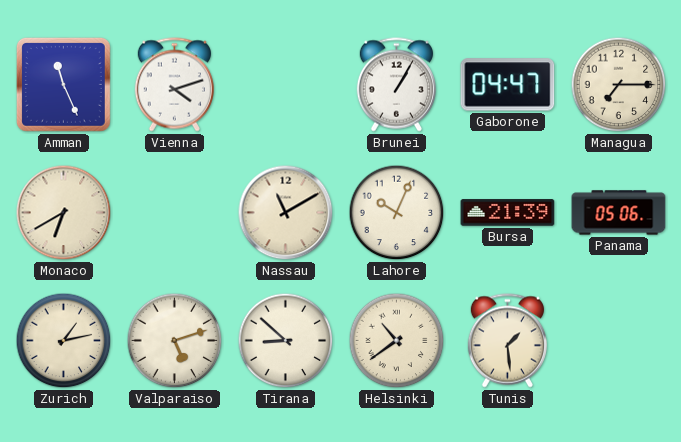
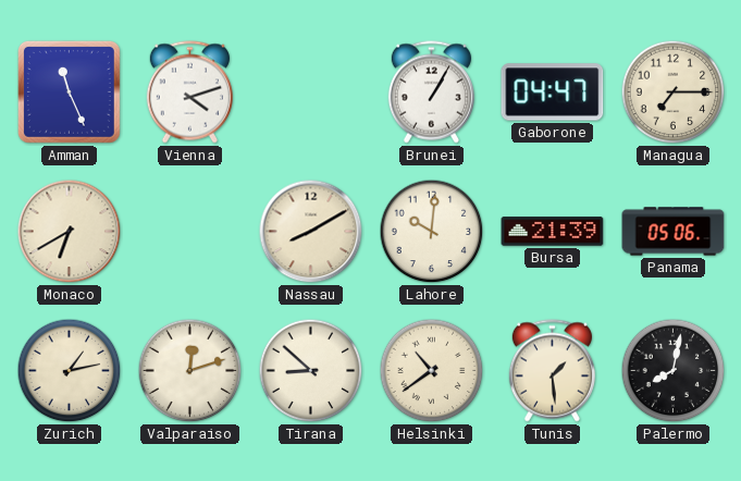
Nassau: 11:10 -> 8:10 (311, 232)
Lahore: 10:04 -> 10:01 (432, 232)
Valparaiso: 5:12 -> 12:12 (190, 371)
Palermo: none -> 8:02 (674, 371)
